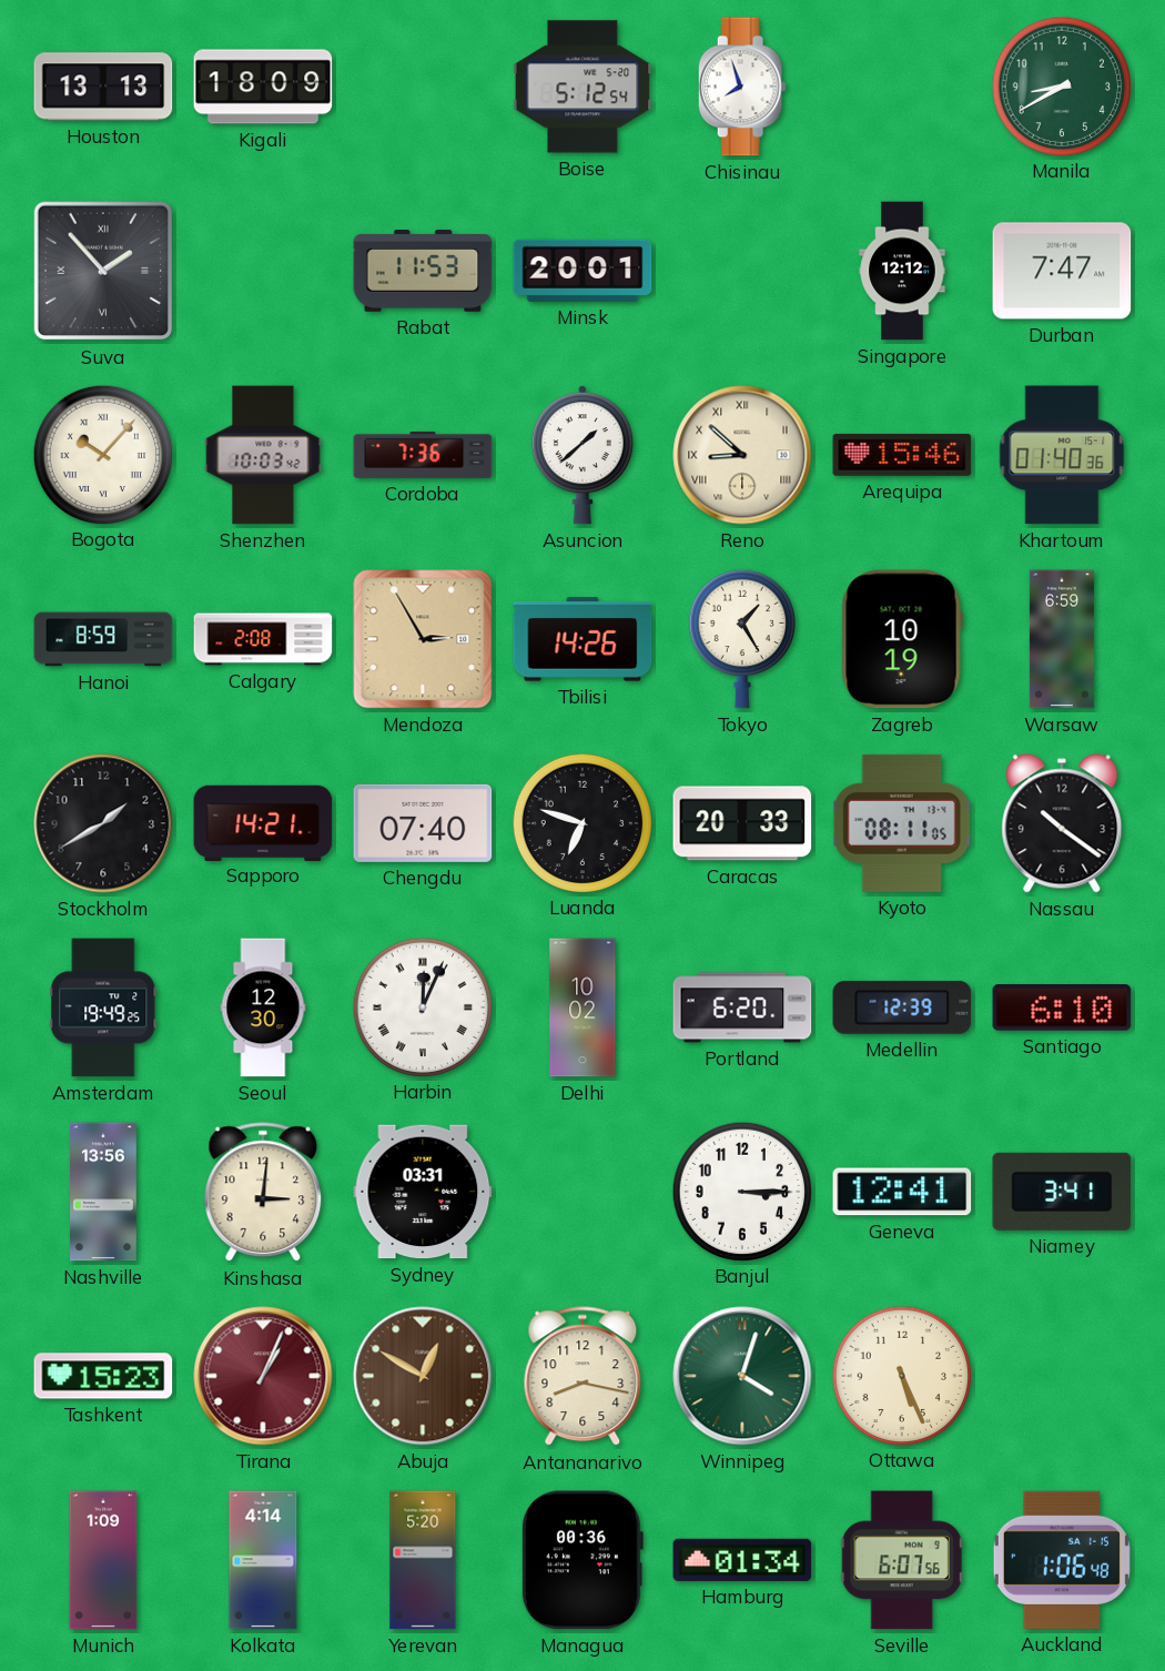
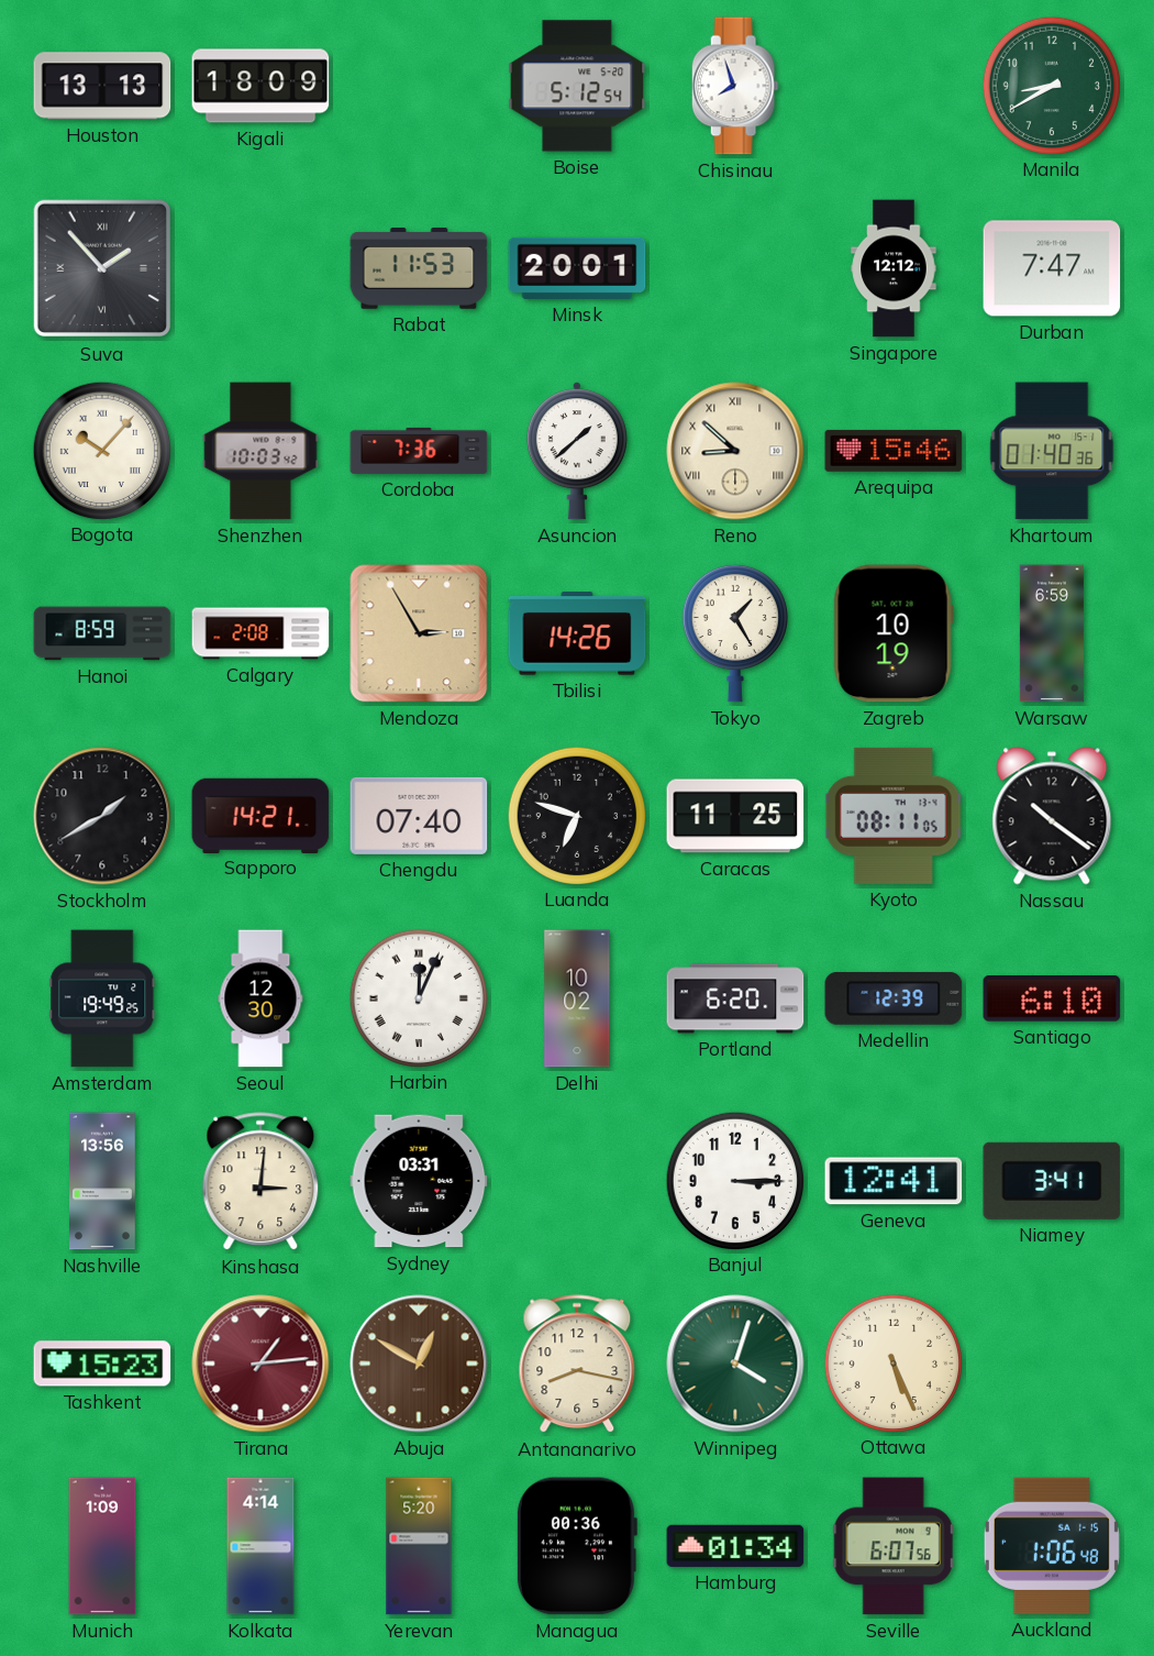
Caracas: 20:33 -> 11:25 (735, 816)
Tirana: 1:04 -> 1:14 (260, 1364)
